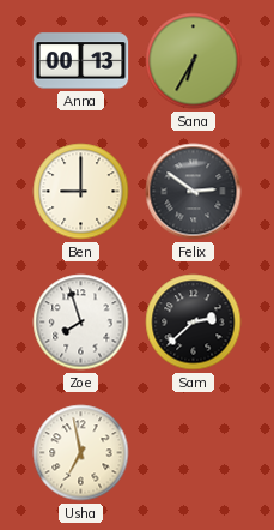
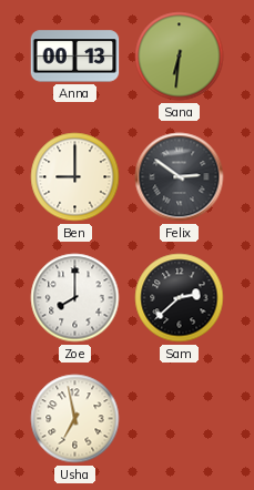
Sana: 6:35 -> 6:31 (180, 57)
Zoe: 7:57 -> 8:00 (75, 298)
